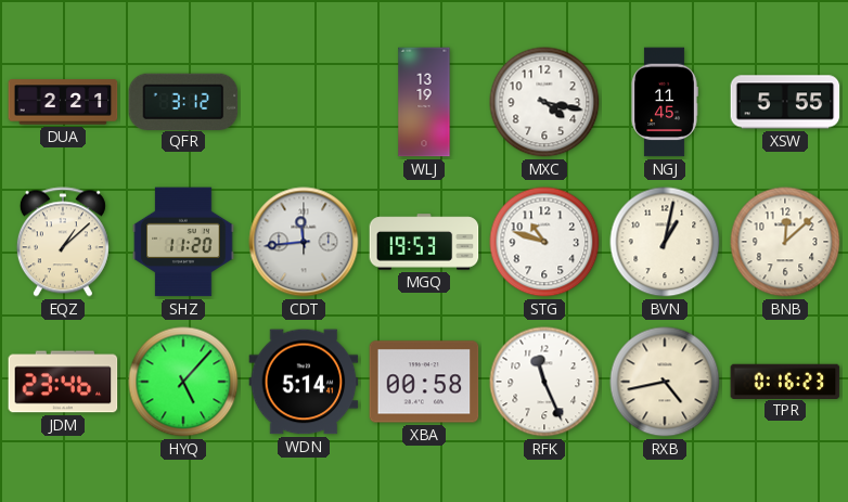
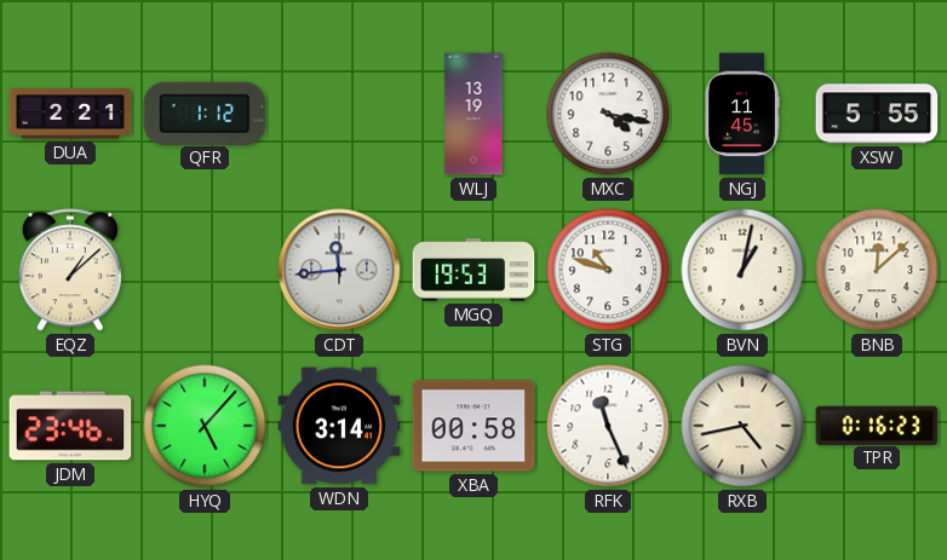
QFR: 3:12 -> 1:12 (205, 112)
SHZ: 11:20 -> none (183, 242)
WDN: 5:14 -> 3:14 (339, 426)
